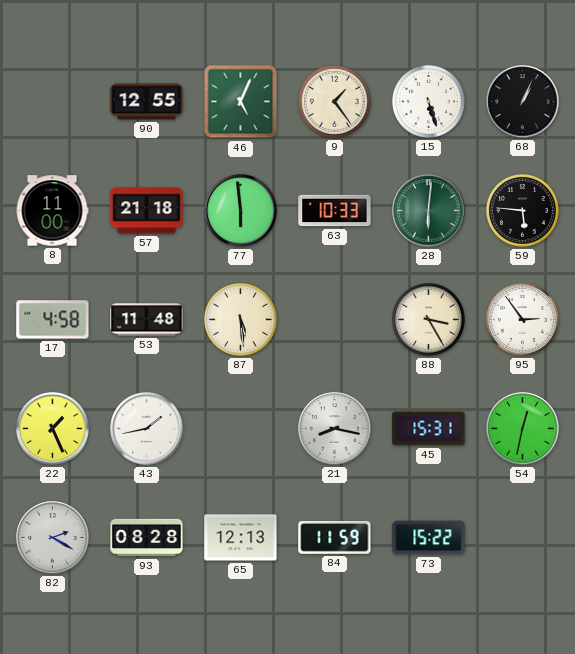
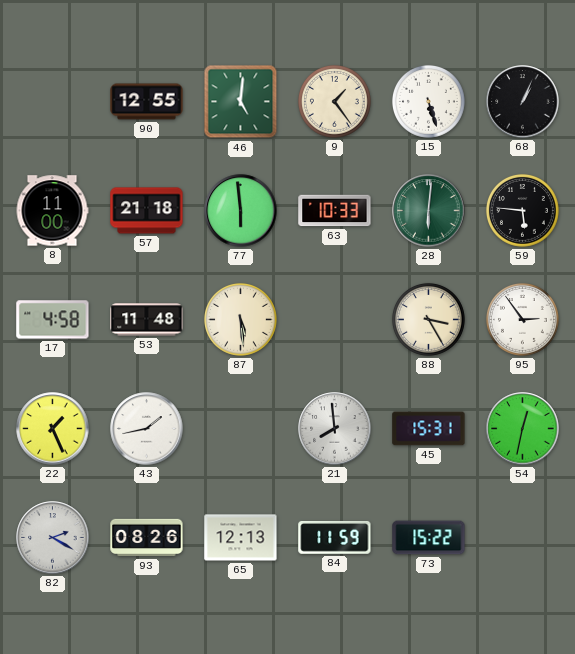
46: 5:04 -> 5:01 (241, 102)
21: 8:17 -> 7:59 (335, 429)
93: 08:28 -> 08:26 (147, 538)
